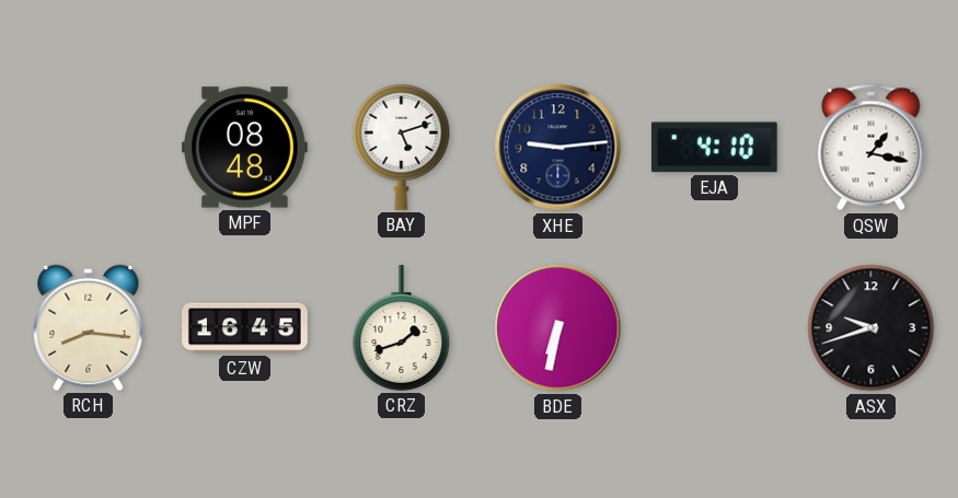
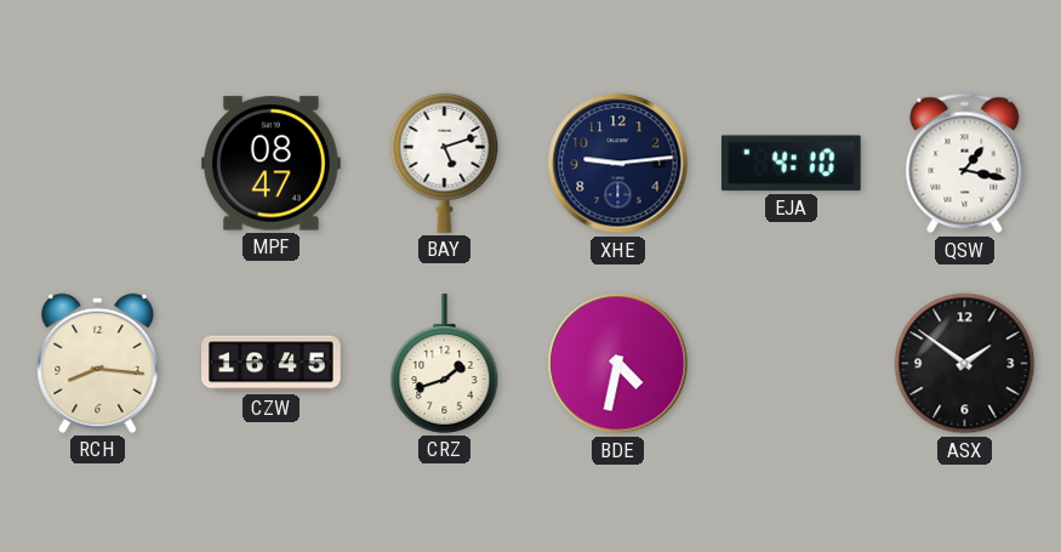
MPF: 08:48 -> 08:47 (272, 164)
BDE: 6:32 -> 4:32 (618, 364)
ASX: 9:42 -> 1:51 (965, 364)
